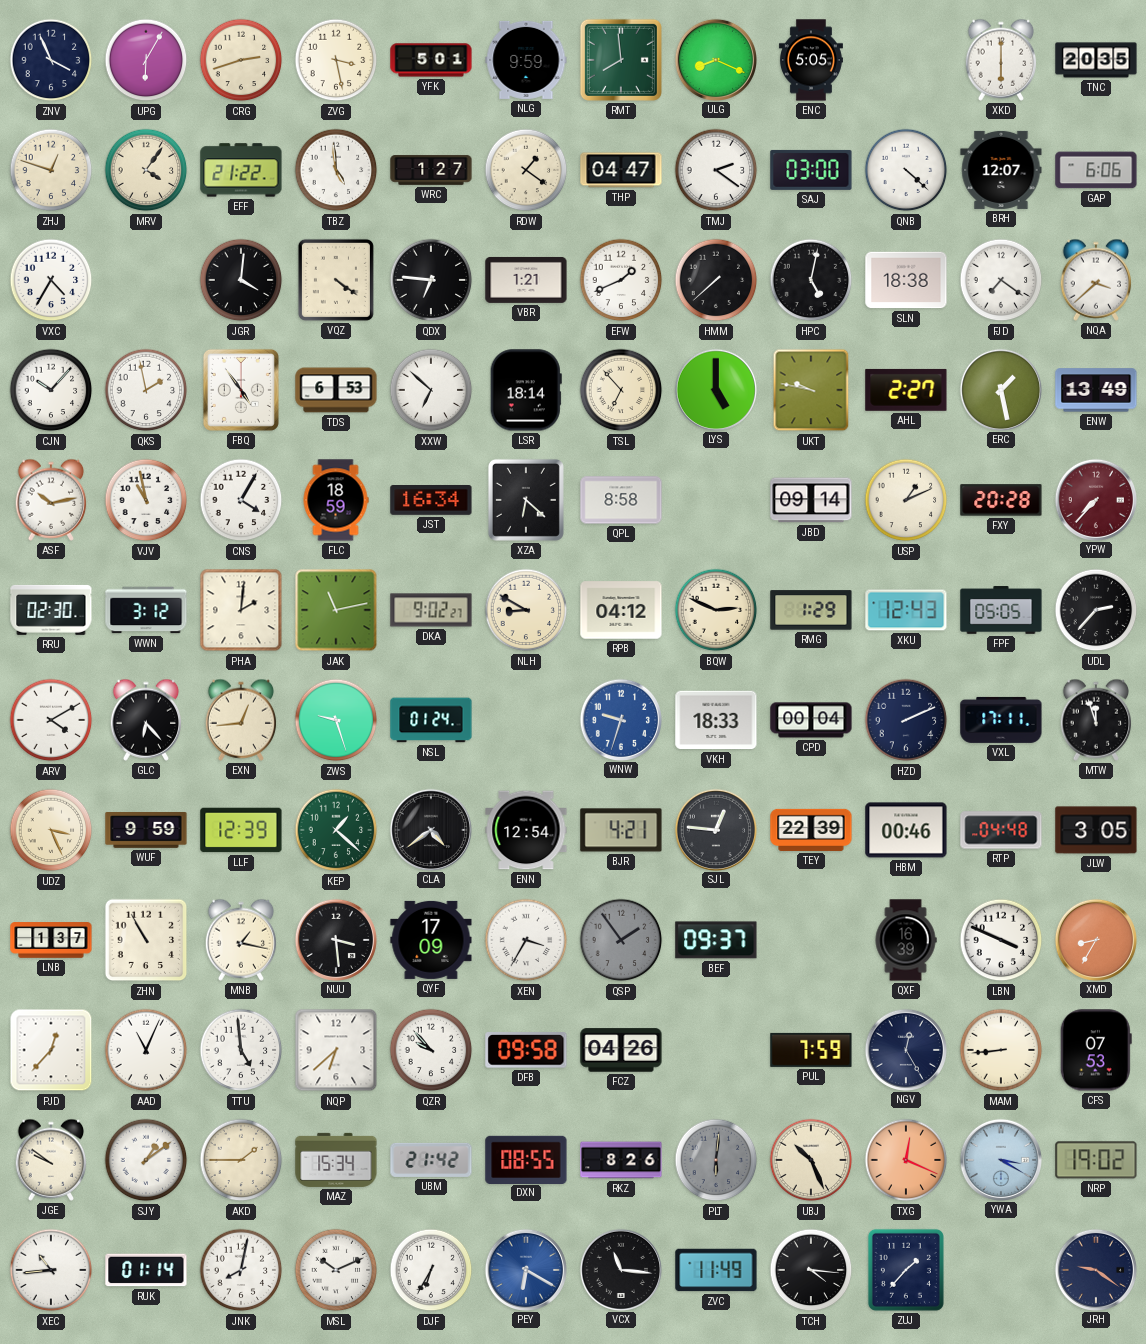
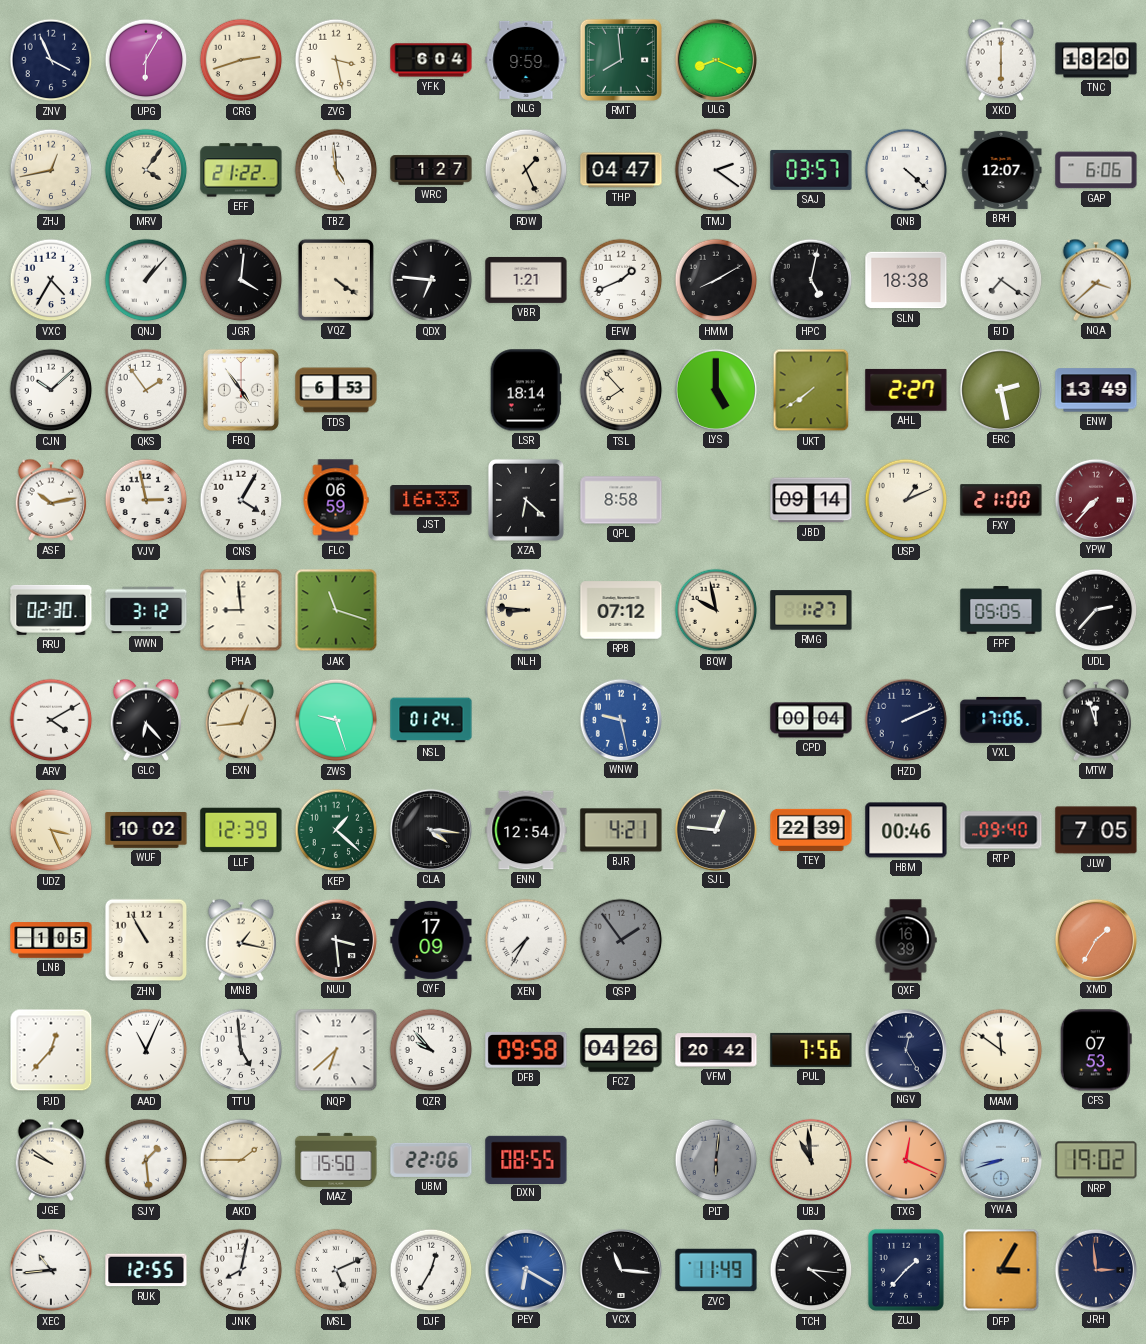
YFK: 5:01 -> 6:04 (431, 60)
ENC: 5:05 -> none (811, 60)
TNC: 20:35 -> 18:20 (1096, 60)
ZHJ: 12:48 -> 12:43 (51, 170)
RDW: 1:21 -> 1:26 (526, 170)
SAJ: 03:00 -> 03:57 (811, 170)
QNJ: none -> 1:07 (146, 280)
HMM: 7:38 -> 8:10 (716, 280)
CJN: 10:07 -> 10:08 (51, 390)
QKS: 1:58 -> 1:54 (146, 390)
XXW: 6:52 -> none (431, 390)
TSL: 6:53 -> 7:53 (621, 390)
UKT: 9:47 -> 7:39 (811, 390)
ERC: 1:28 -> 2:28 (1000, 389)
VJV: 10:58 -> 2:58 (146, 500)
FLC: 18:59 -> 06:59 (336, 500)
JST: 16:34 -> 16:33 (431, 501)
FXY: 20:28 -> 21:00 (1001, 500)
PHA: 2:01 -> 8:59 (241, 610)
JAK: 11:13 -> 11:18 (336, 610)
DKA: 9:02 -> none (431, 610)
NLH: 8:50 -> 8:46 (526, 610)
RPB: 04:12 -> 07:12 (621, 610)
BQW: 2:49 -> 9:58 (716, 610)
RMG: 1:29 -> 1:27 (811, 610)
XKU: 12:43 -> none (906, 610)
WNW: 9:33 -> 9:28 (620, 719)
VKH: 18:33 -> none (716, 720)
VXL: 17:11 -> 17:06 (1001, 720)
WUF: 9:59 -> 10:02 (146, 831)
CLA: 4:39 -> 4:16 (430, 829)
RTP: 04:48 -> 09:40 (1001, 830)
JLW: 3:05 -> 7:05 (1096, 830)
LNB: 1:37 -> 1:05 (51, 940)
XEN: 3:35 -> 7:35 (526, 940)
BEF: 09:37 -> none (716, 940)
LBN: 3:49 -> none (1001, 940)
XMD: 8:35 -> 1:35 (1095, 939)
VFM: none -> 20:42 (716, 1050)
PUL: 7:59 -> 7:56 (811, 1050)
MAM: 8:44 -> 11:51 (1001, 1050)
SJY: 1:09 -> 1:29 (146, 1160)
MAZ: 15:34 -> 15:50 (336, 1160)
UBM: 21:42 -> 22:06 (431, 1160)
RKZ: 8:26 -> none (621, 1160)
UBJ: 10:26 -> 10:59 (811, 1160)
YWA: 3:20 -> 8:42 (1000, 1159)
RUK: 01:14 -> 12:55 (146, 1270)
MSL: 10:11 -> 5:11 (336, 1270)
DJF: 6:35 -> 12:35 (431, 1270)
DFP: none -> 3:05 (1001, 1270)
JRH: 9:21 -> 2:59 (1095, 1269)
